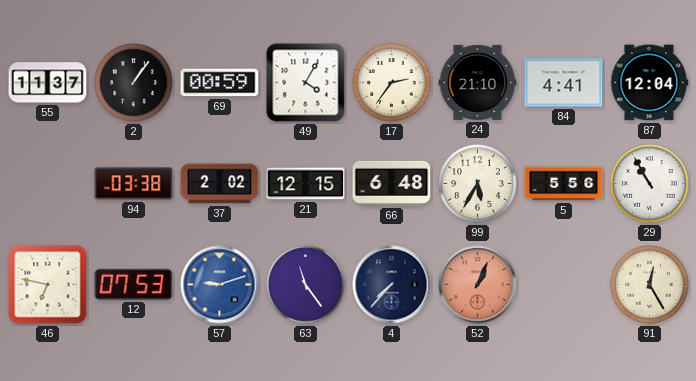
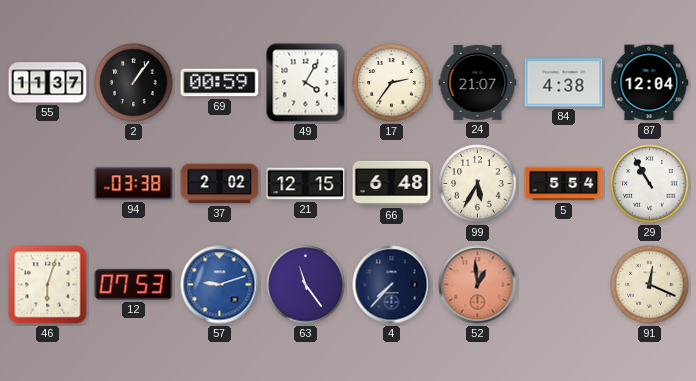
24: 21:10 -> 21:07 (478, 82)
84: 4:41 -> 4:38 (564, 83)
5: 5:56 -> 5:54 (564, 184)
46: 6:47 -> 6:03 (48, 285)
52: 1:04 -> 12:59 (478, 285)
91: 12:25 -> 12:19 (650, 285)
